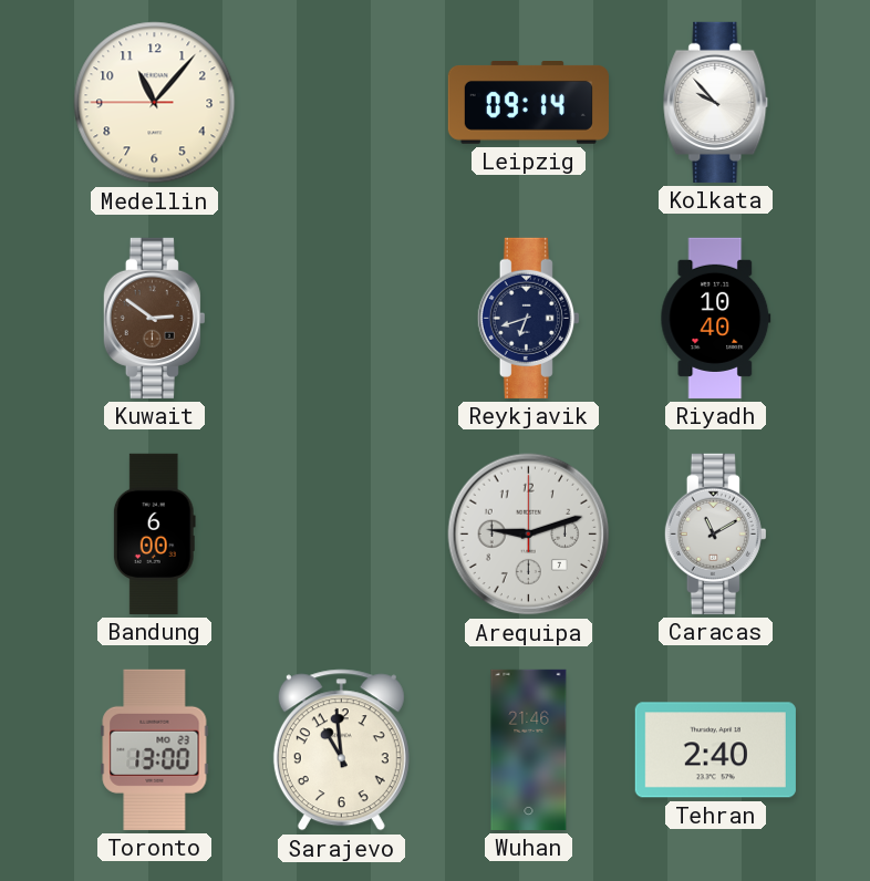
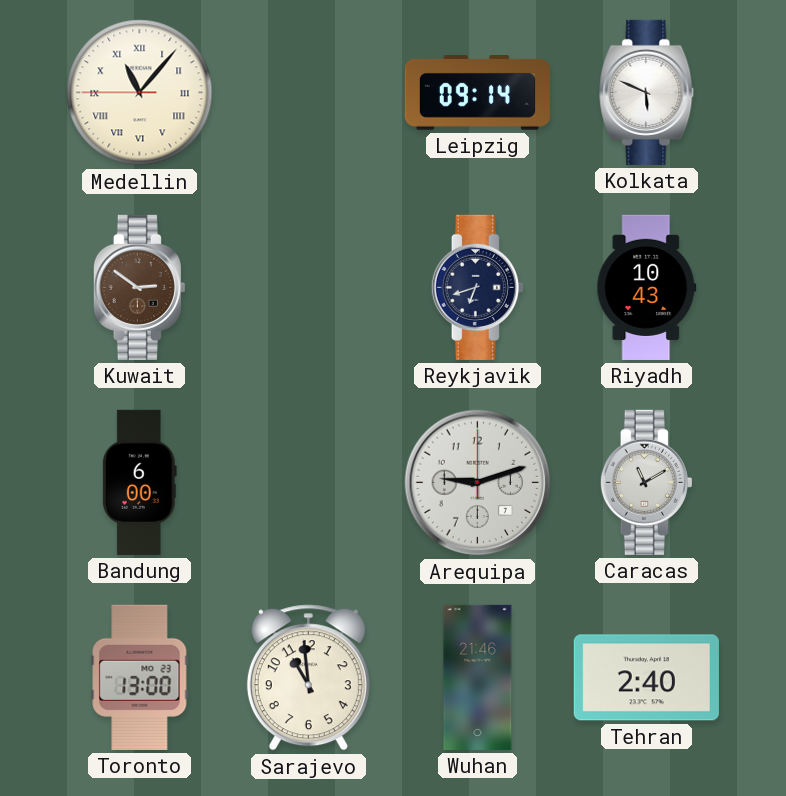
Medellin numerals: Arabic -> Roman (140, 93)
Kolkata: 9:53 -> 5:49 (647, 92)
Riyadh: 10:40 -> 10:43 (647, 287)
